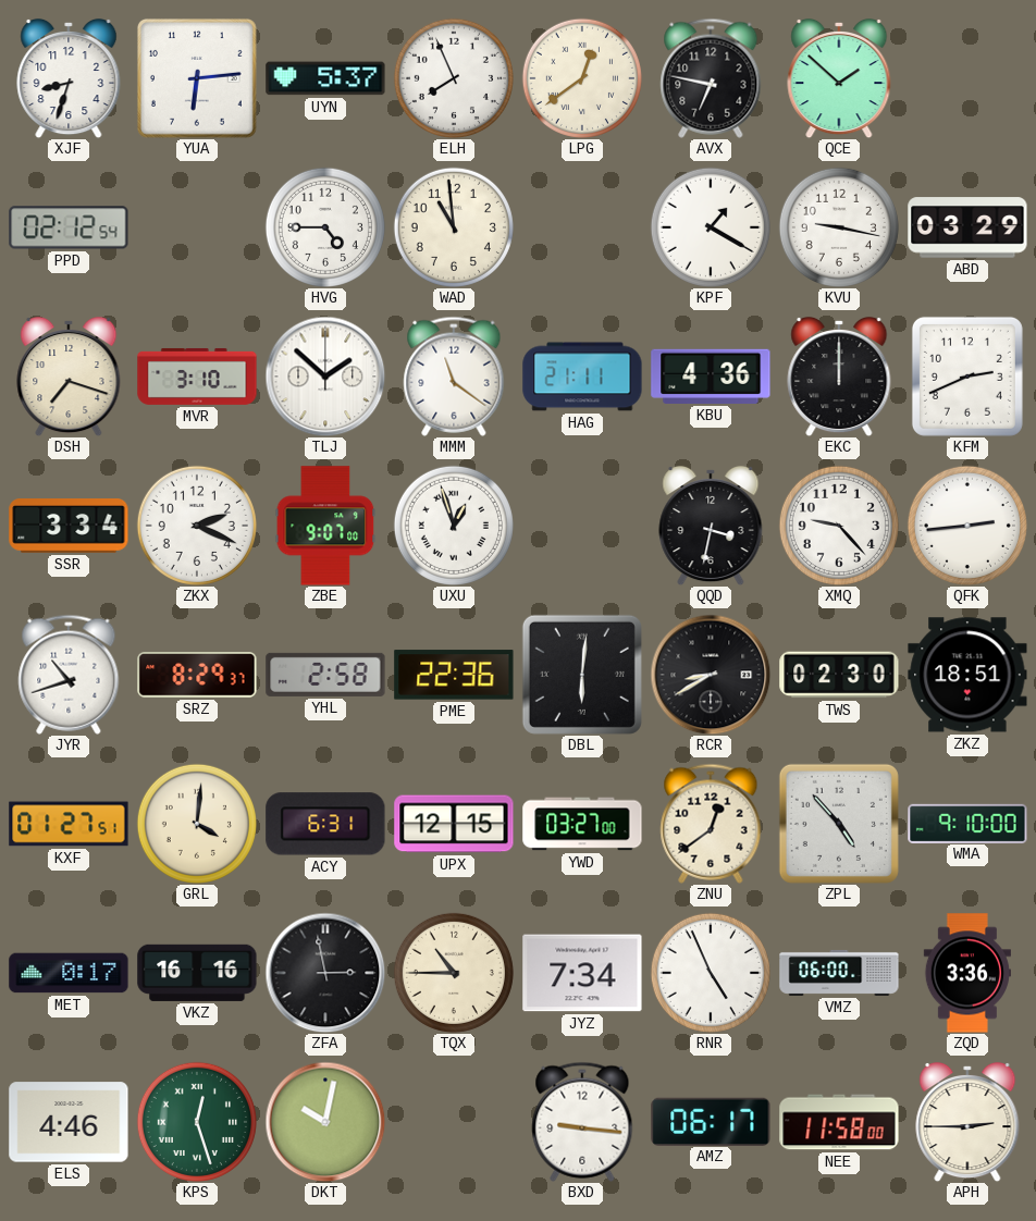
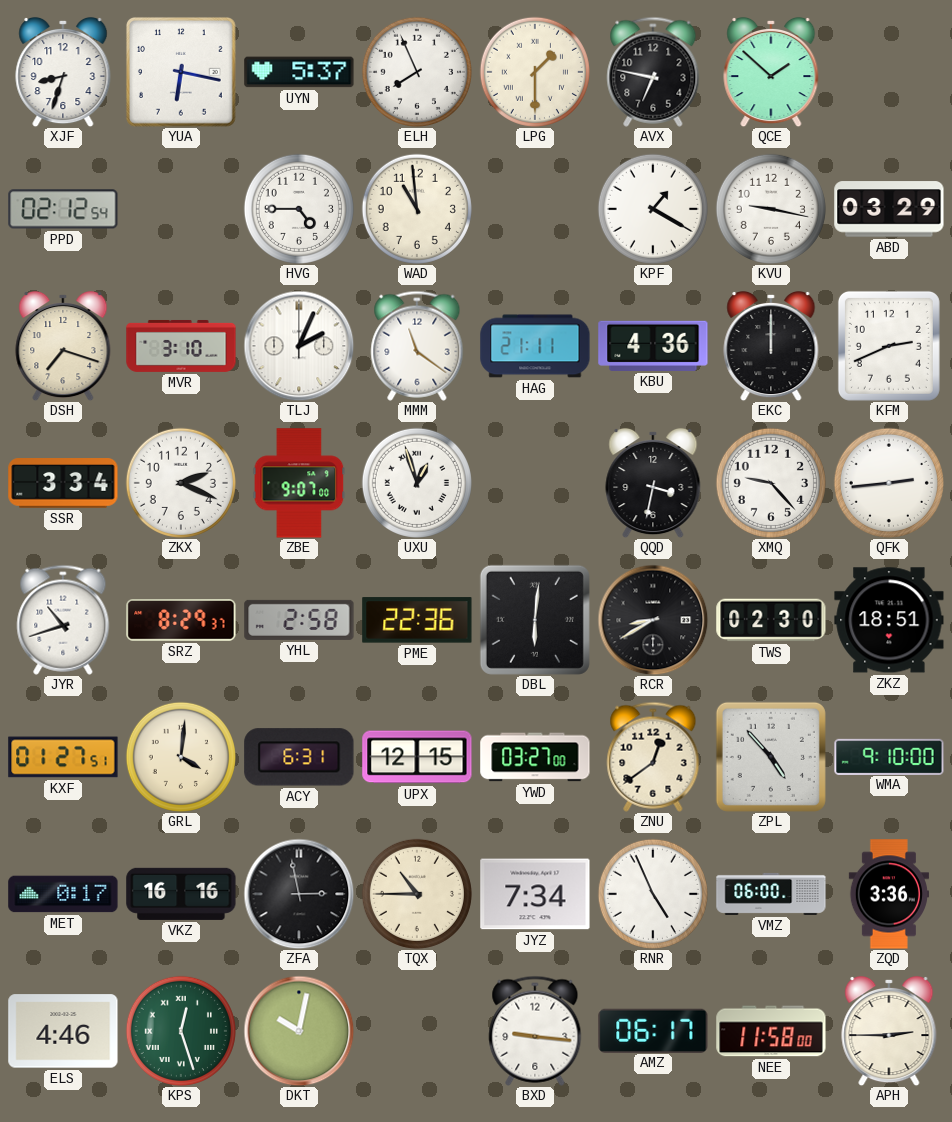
YUA: 6:14 -> 6:17 (181, 72)
LPG: 12:39 -> 1:30 (535, 72)
TLJ: 1:52 -> 2:04 (299, 346)
